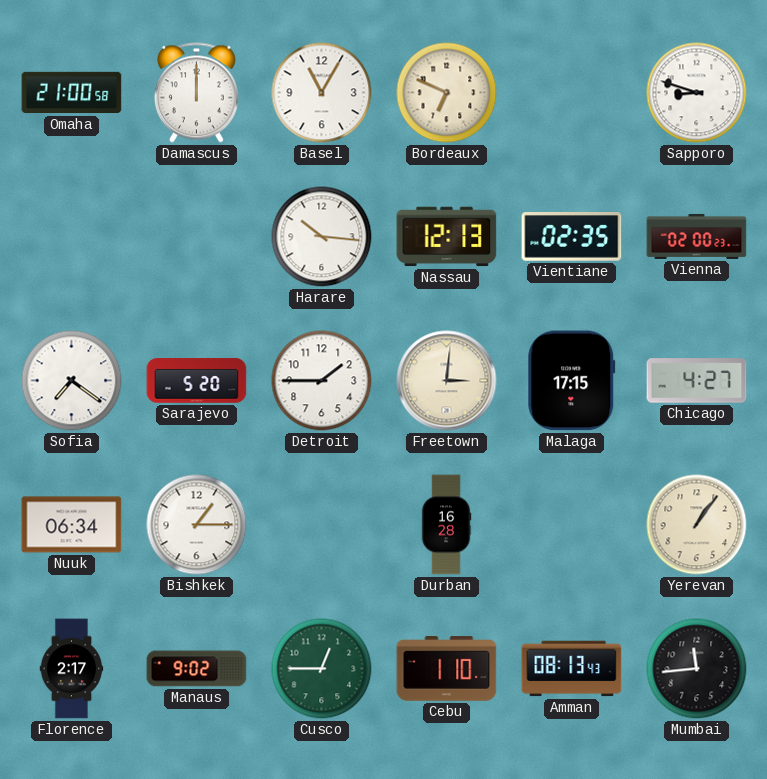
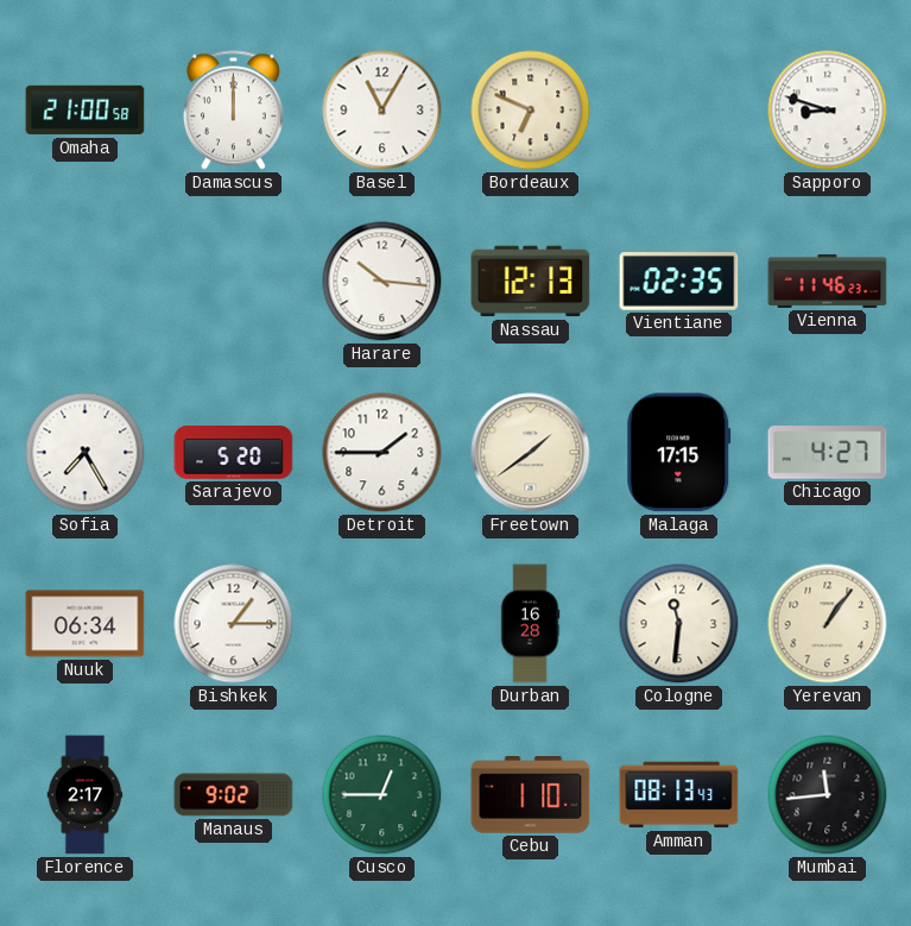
Vienna: 02:00 -> 11:46 (828, 281)
Sofia: 7:21 -> 7:25 (86, 453)
Freetown: 3:01 -> 1:39 (531, 453)
Cologne: none -> 11:31 (679, 624)
